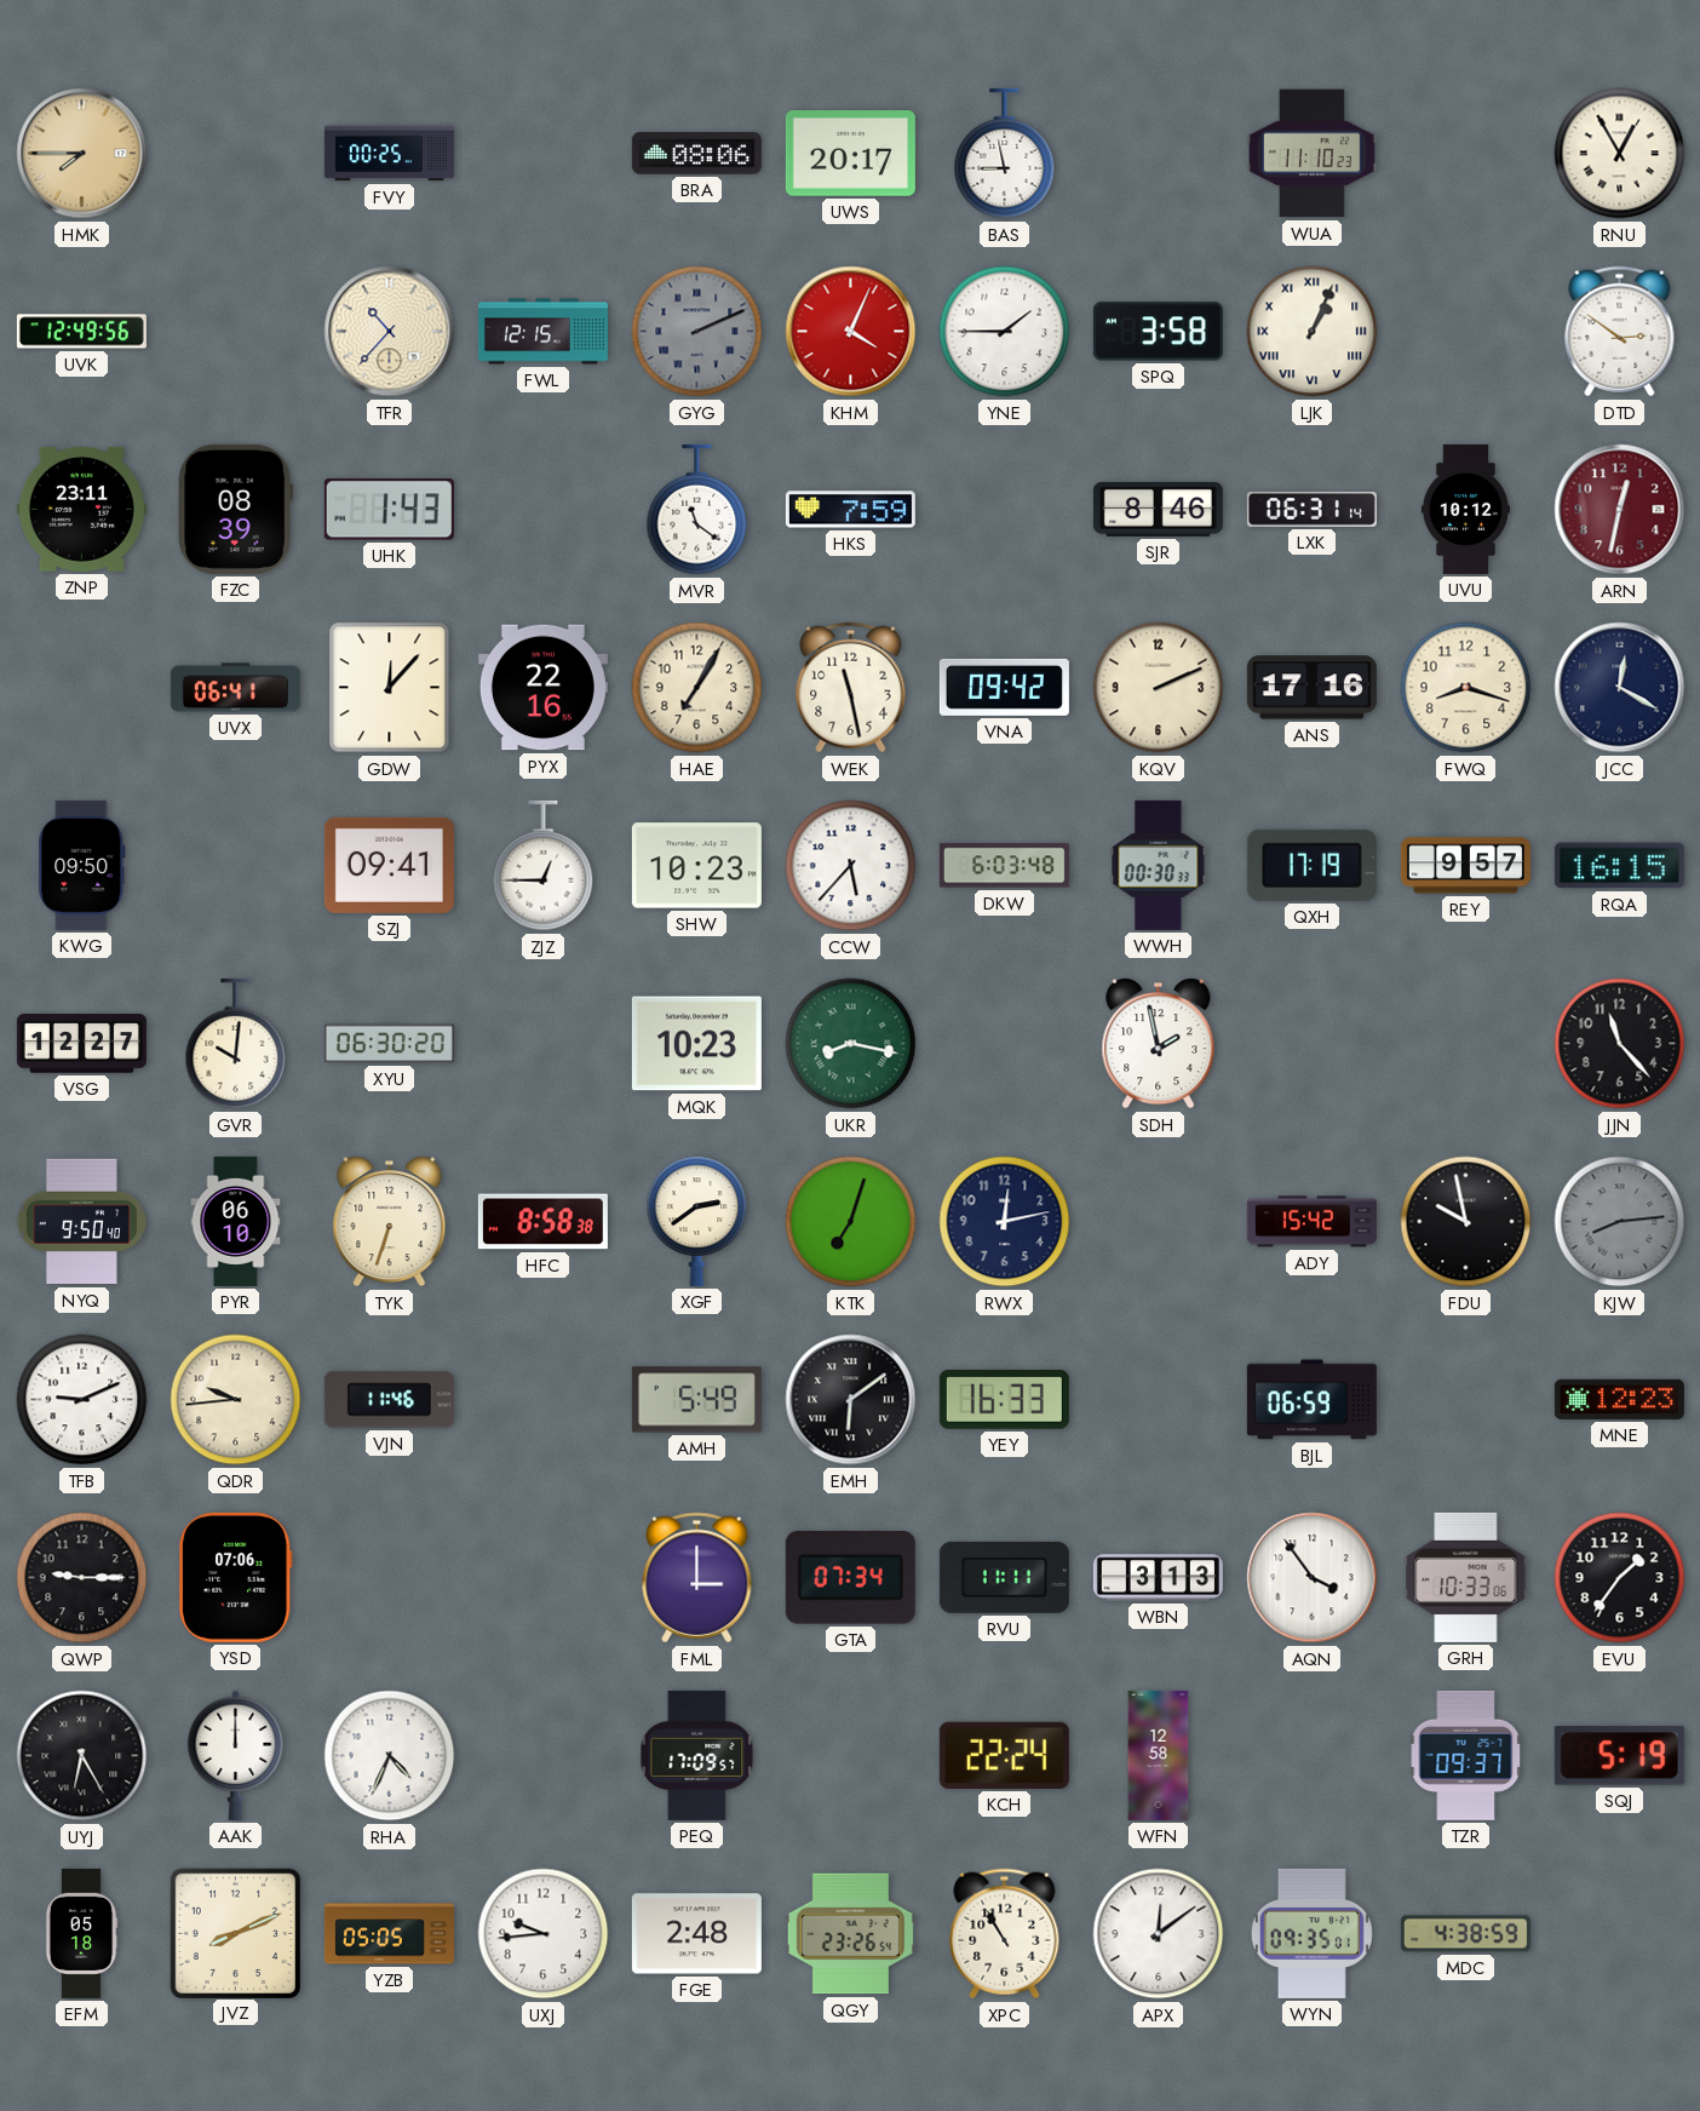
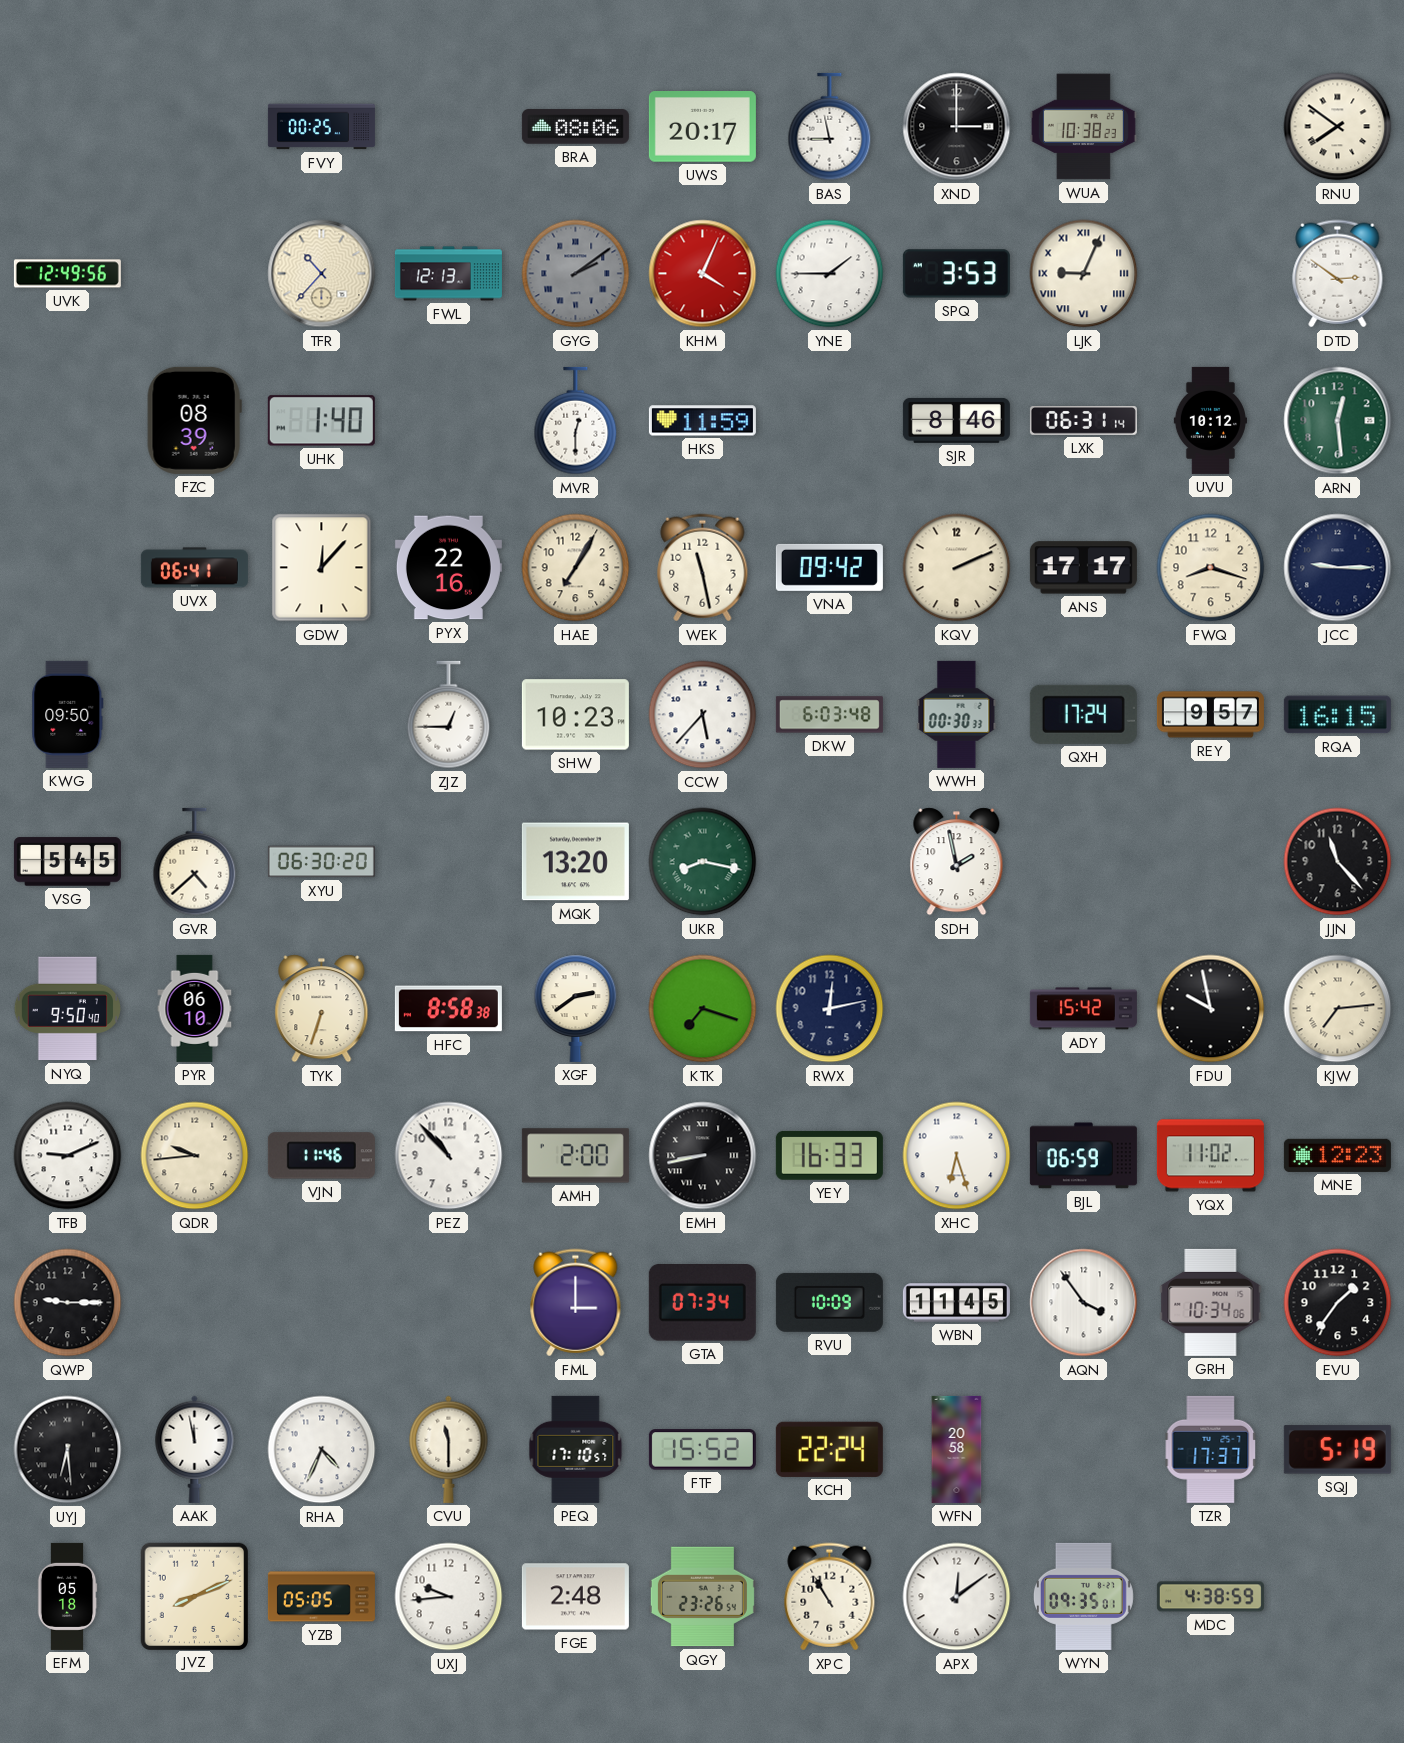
HMK: 7:45 -> none (82, 154)
XND: none -> 3:00 (957, 127)
WUA: 11:10 -> 10:38 (1083, 127)
RNU: 12:55 -> 7:51 (1338, 127)
FWL: 12:15 -> 12:13 (448, 274)
GYG: 2:11 -> 2:09 (576, 274)
SPQ: 3:58 -> 3:53 (956, 274)
LJK: 1:04 -> 9:04 (1084, 274)
ZNP: 23:11 -> none (81, 509)
UHK: 1:43 -> 1:40 (321, 421)
MVR: 11:21 -> 12:30 (576, 421)
HKS: 7:59 -> 11:59 (702, 421)
ARN: 12:32 -> 12:29 (1338, 421)
ARN dial: burgundy -> green (1338, 421)
ANS: 17:16 -> 17:17 (1083, 568)
JCC: 12:20 -> 9:15 (1338, 568)
SZJ: 09:41 -> none (389, 865)
QXH: 17:19 -> 17:24 (1083, 714)
VSG: 12:27 -> 5:45 (67, 862)
GVR: 10:01 -> 4:38 (195, 862)
MQK: 10:23 -> 13:20 (575, 862)
KTK: 7:03 -> 7:18 (703, 1009)
KJW: 8:14 -> 7:14 (1338, 1009)
KJW dial: grey -> cream (1338, 1009)
PEZ: none -> 10:53 (449, 1156)
AMH: 5:49 -> 2:00 (575, 1156)
EMH: 6:09 -> 8:43 (703, 1156)
XHC: none -> 6:27 (957, 1156)
YQX: none -> 11:02 (1210, 1156)
YSD: 07:06 -> none (236, 1577)
RVU: 11:11 -> 10:09 (829, 1302)
WBN: 3:13 -> 11:45 (956, 1303)
GRH: 10:33 -> 10:34 (1211, 1302)
UYJ: 6:25 -> 6:29 (68, 1450)
AAK: 12:00 -> 11:58 (195, 1449)
CVU: none -> 11:30 (449, 1449)
PEQ: 17:09 -> 17:10 (576, 1449)
FTF: none -> 15:52 (702, 1450)
WFN: 12:58 -> 20:58 (957, 1449)
TZR: 09:37 -> 17:37 (1211, 1449)
